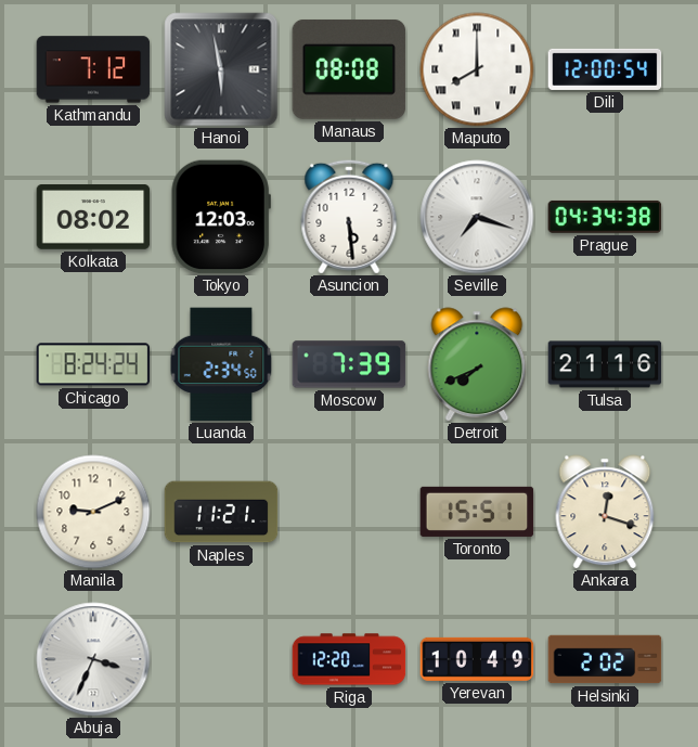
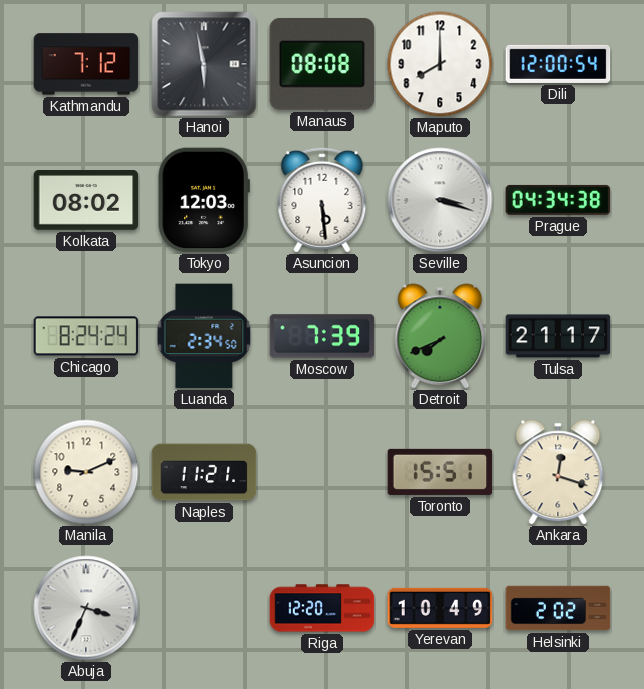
Maputo numerals: Roman -> Arabic (440, 64)
Seville: 7:18 -> 3:18 (440, 200)
Tulsa: 21:16 -> 21:17 (558, 336)
